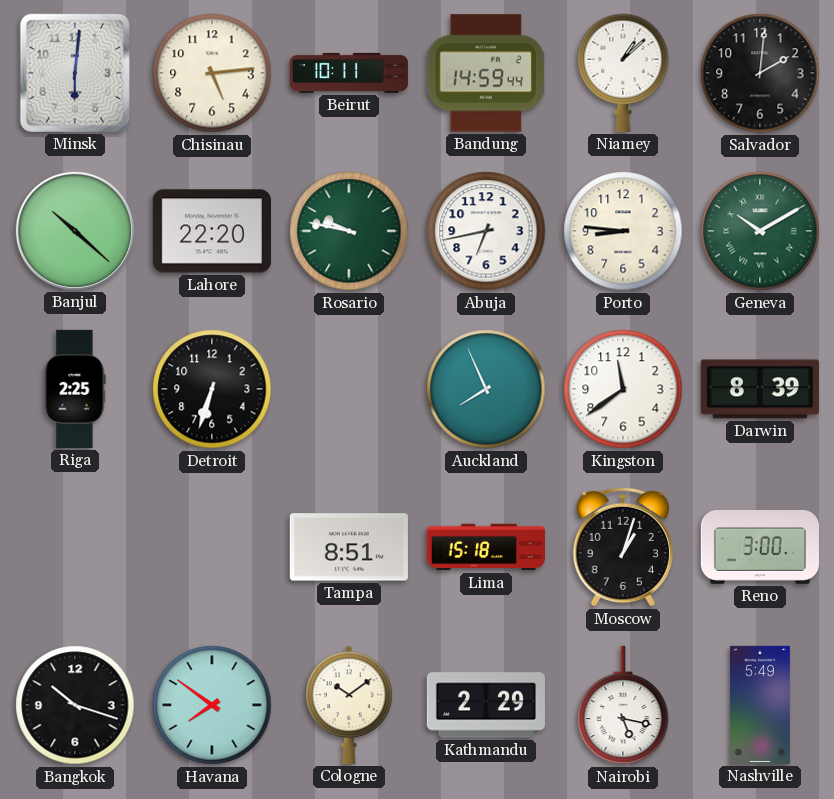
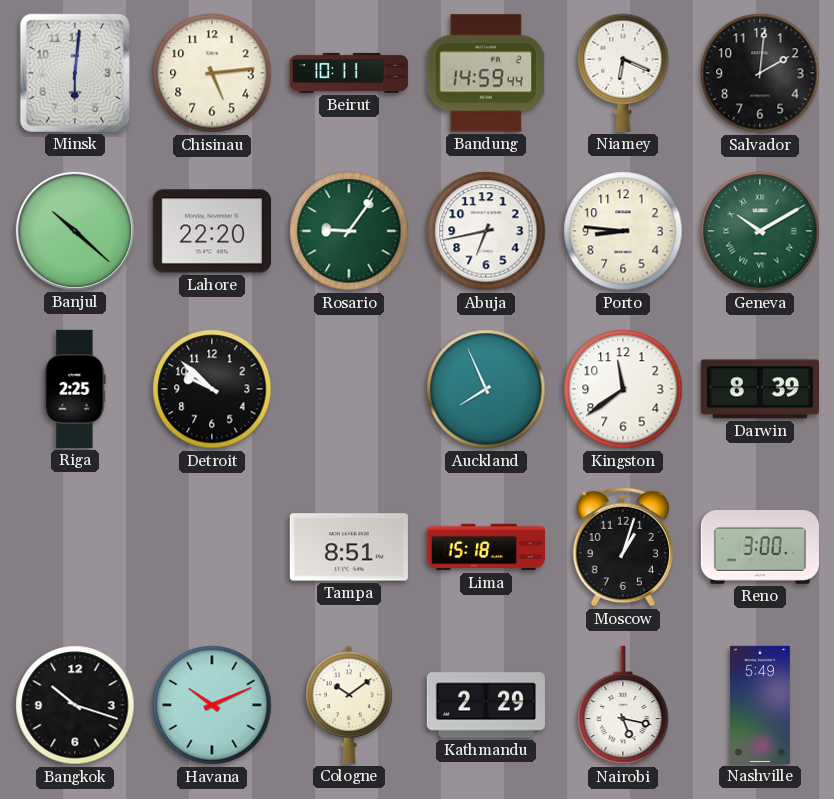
Niamey: 1:08 -> 6:19 (623, 73)
Rosario: 9:47 -> 9:06 (349, 231)
Detroit: 6:33 -> 9:52 (212, 389)
Havana: 7:51 -> 10:11 (212, 705)
